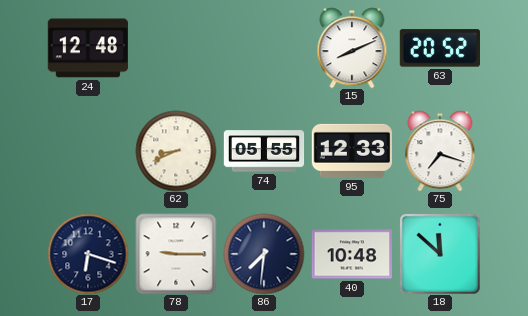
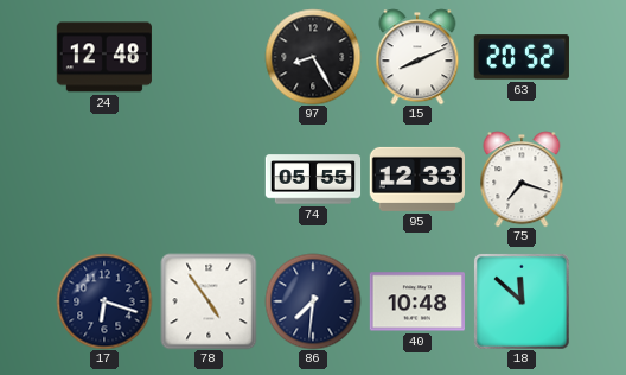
97: none -> 8:25 (313, 57)
62: 8:41 -> none (176, 151)
78: 9:15 -> 4:54 (209, 301)
